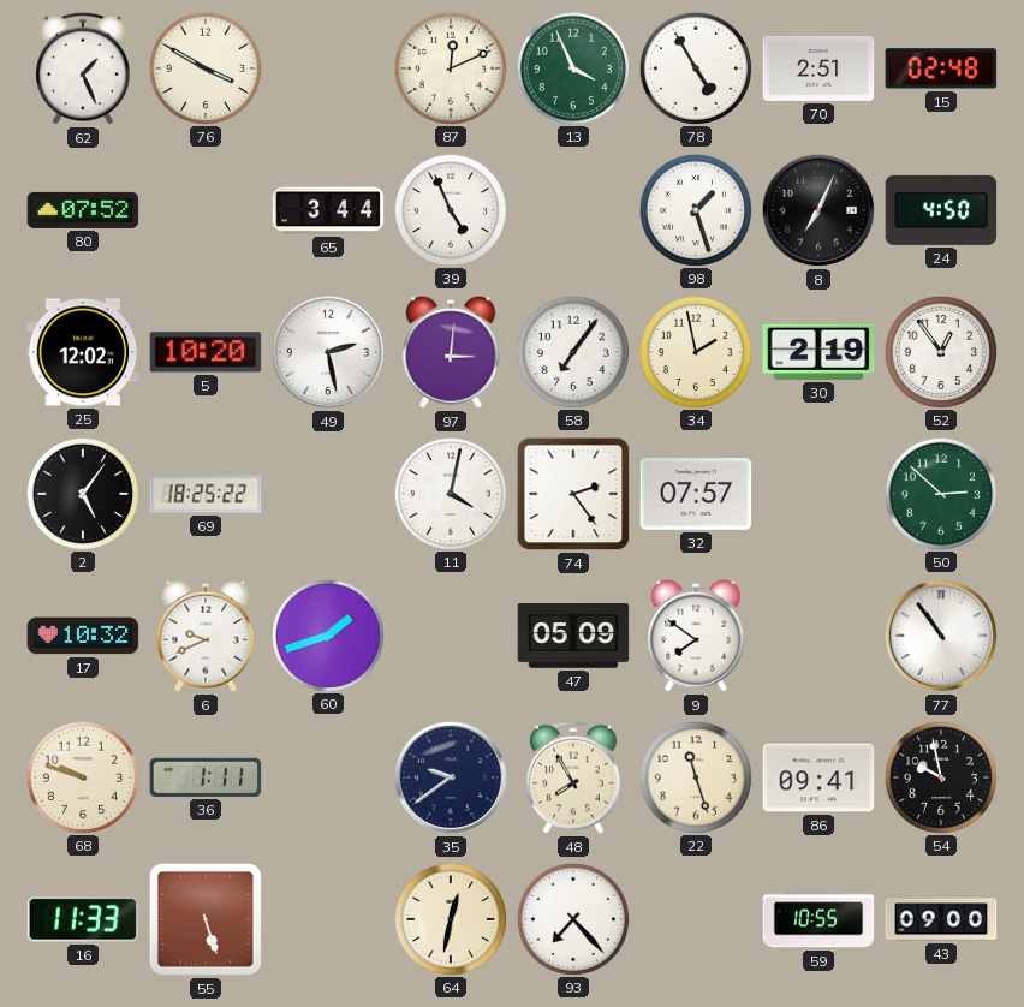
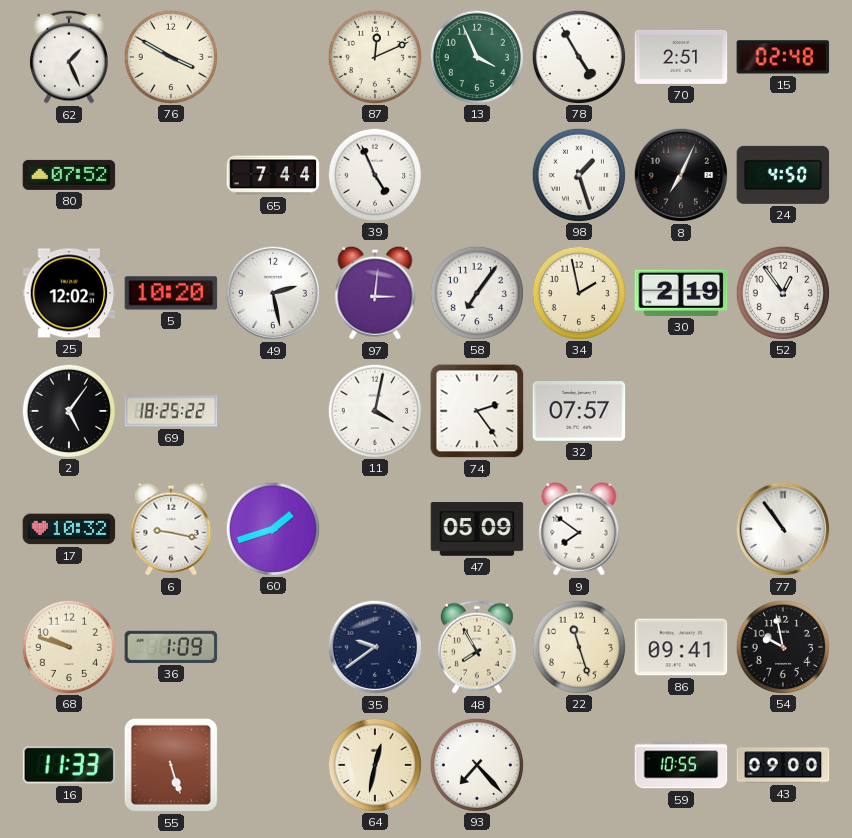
65: 3:44 -> 7:44 (273, 175)
50: 2:52 -> none (940, 493)
6: 9:41 -> 9:17 (171, 529)
36: 1:11 -> 1:09 (171, 647)
